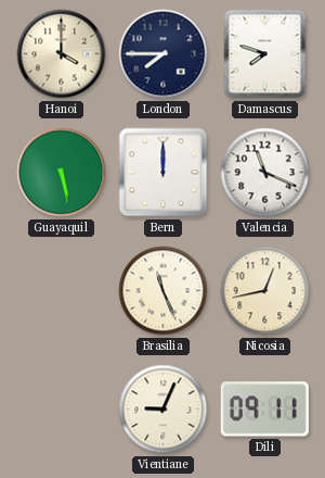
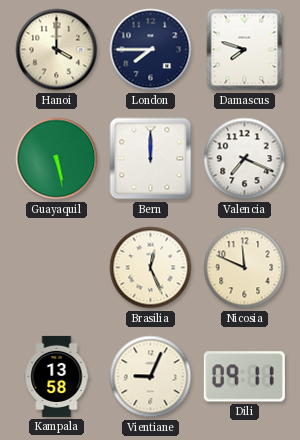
Valencia: 11:19 -> 7:19 (245, 159)
Brasilia: 11:26 -> 12:26 (151, 268)
Nicosia: 12:43 -> 11:49 (245, 268)
Kampala: none -> 13:58 (57, 376)
